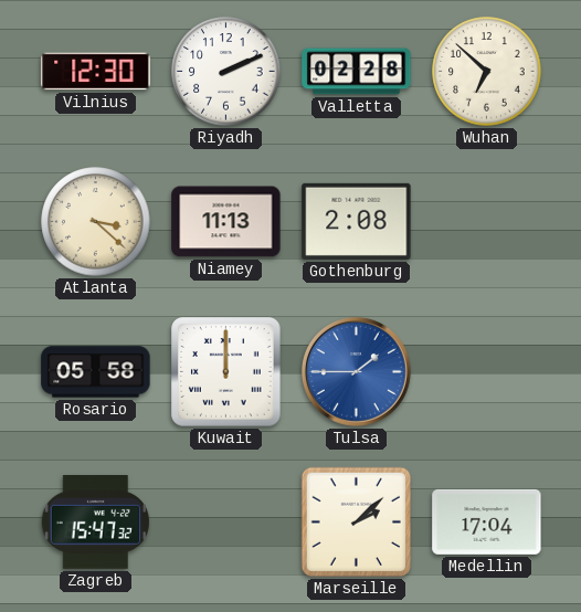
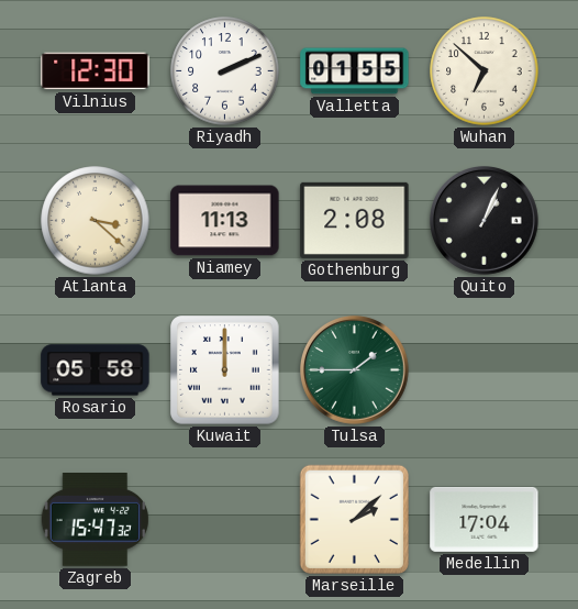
Valletta: 02:28 -> 01:55 (355, 71)
Quito: none -> 1:04 (485, 221)
Tulsa dial: blue -> green (355, 370)
